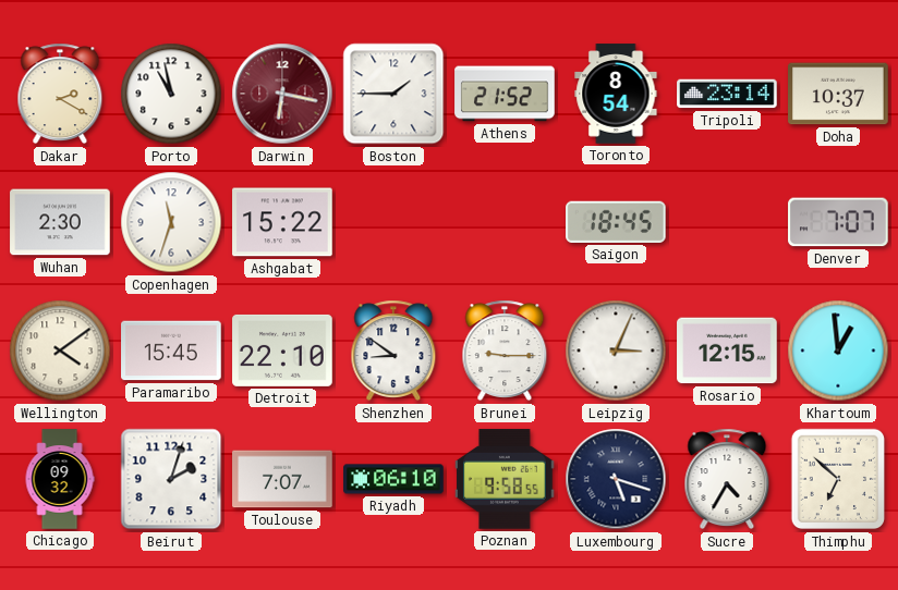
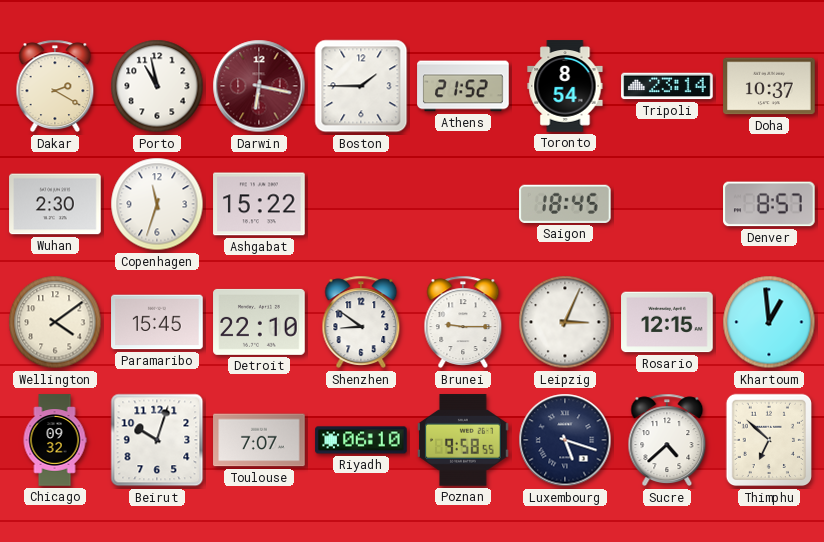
Denver: 7:07 -> 8:57 (769, 204)
Beirut: 2:03 -> 10:03 (157, 440)
Sucre: 4:35 -> 4:38 (667, 440)
